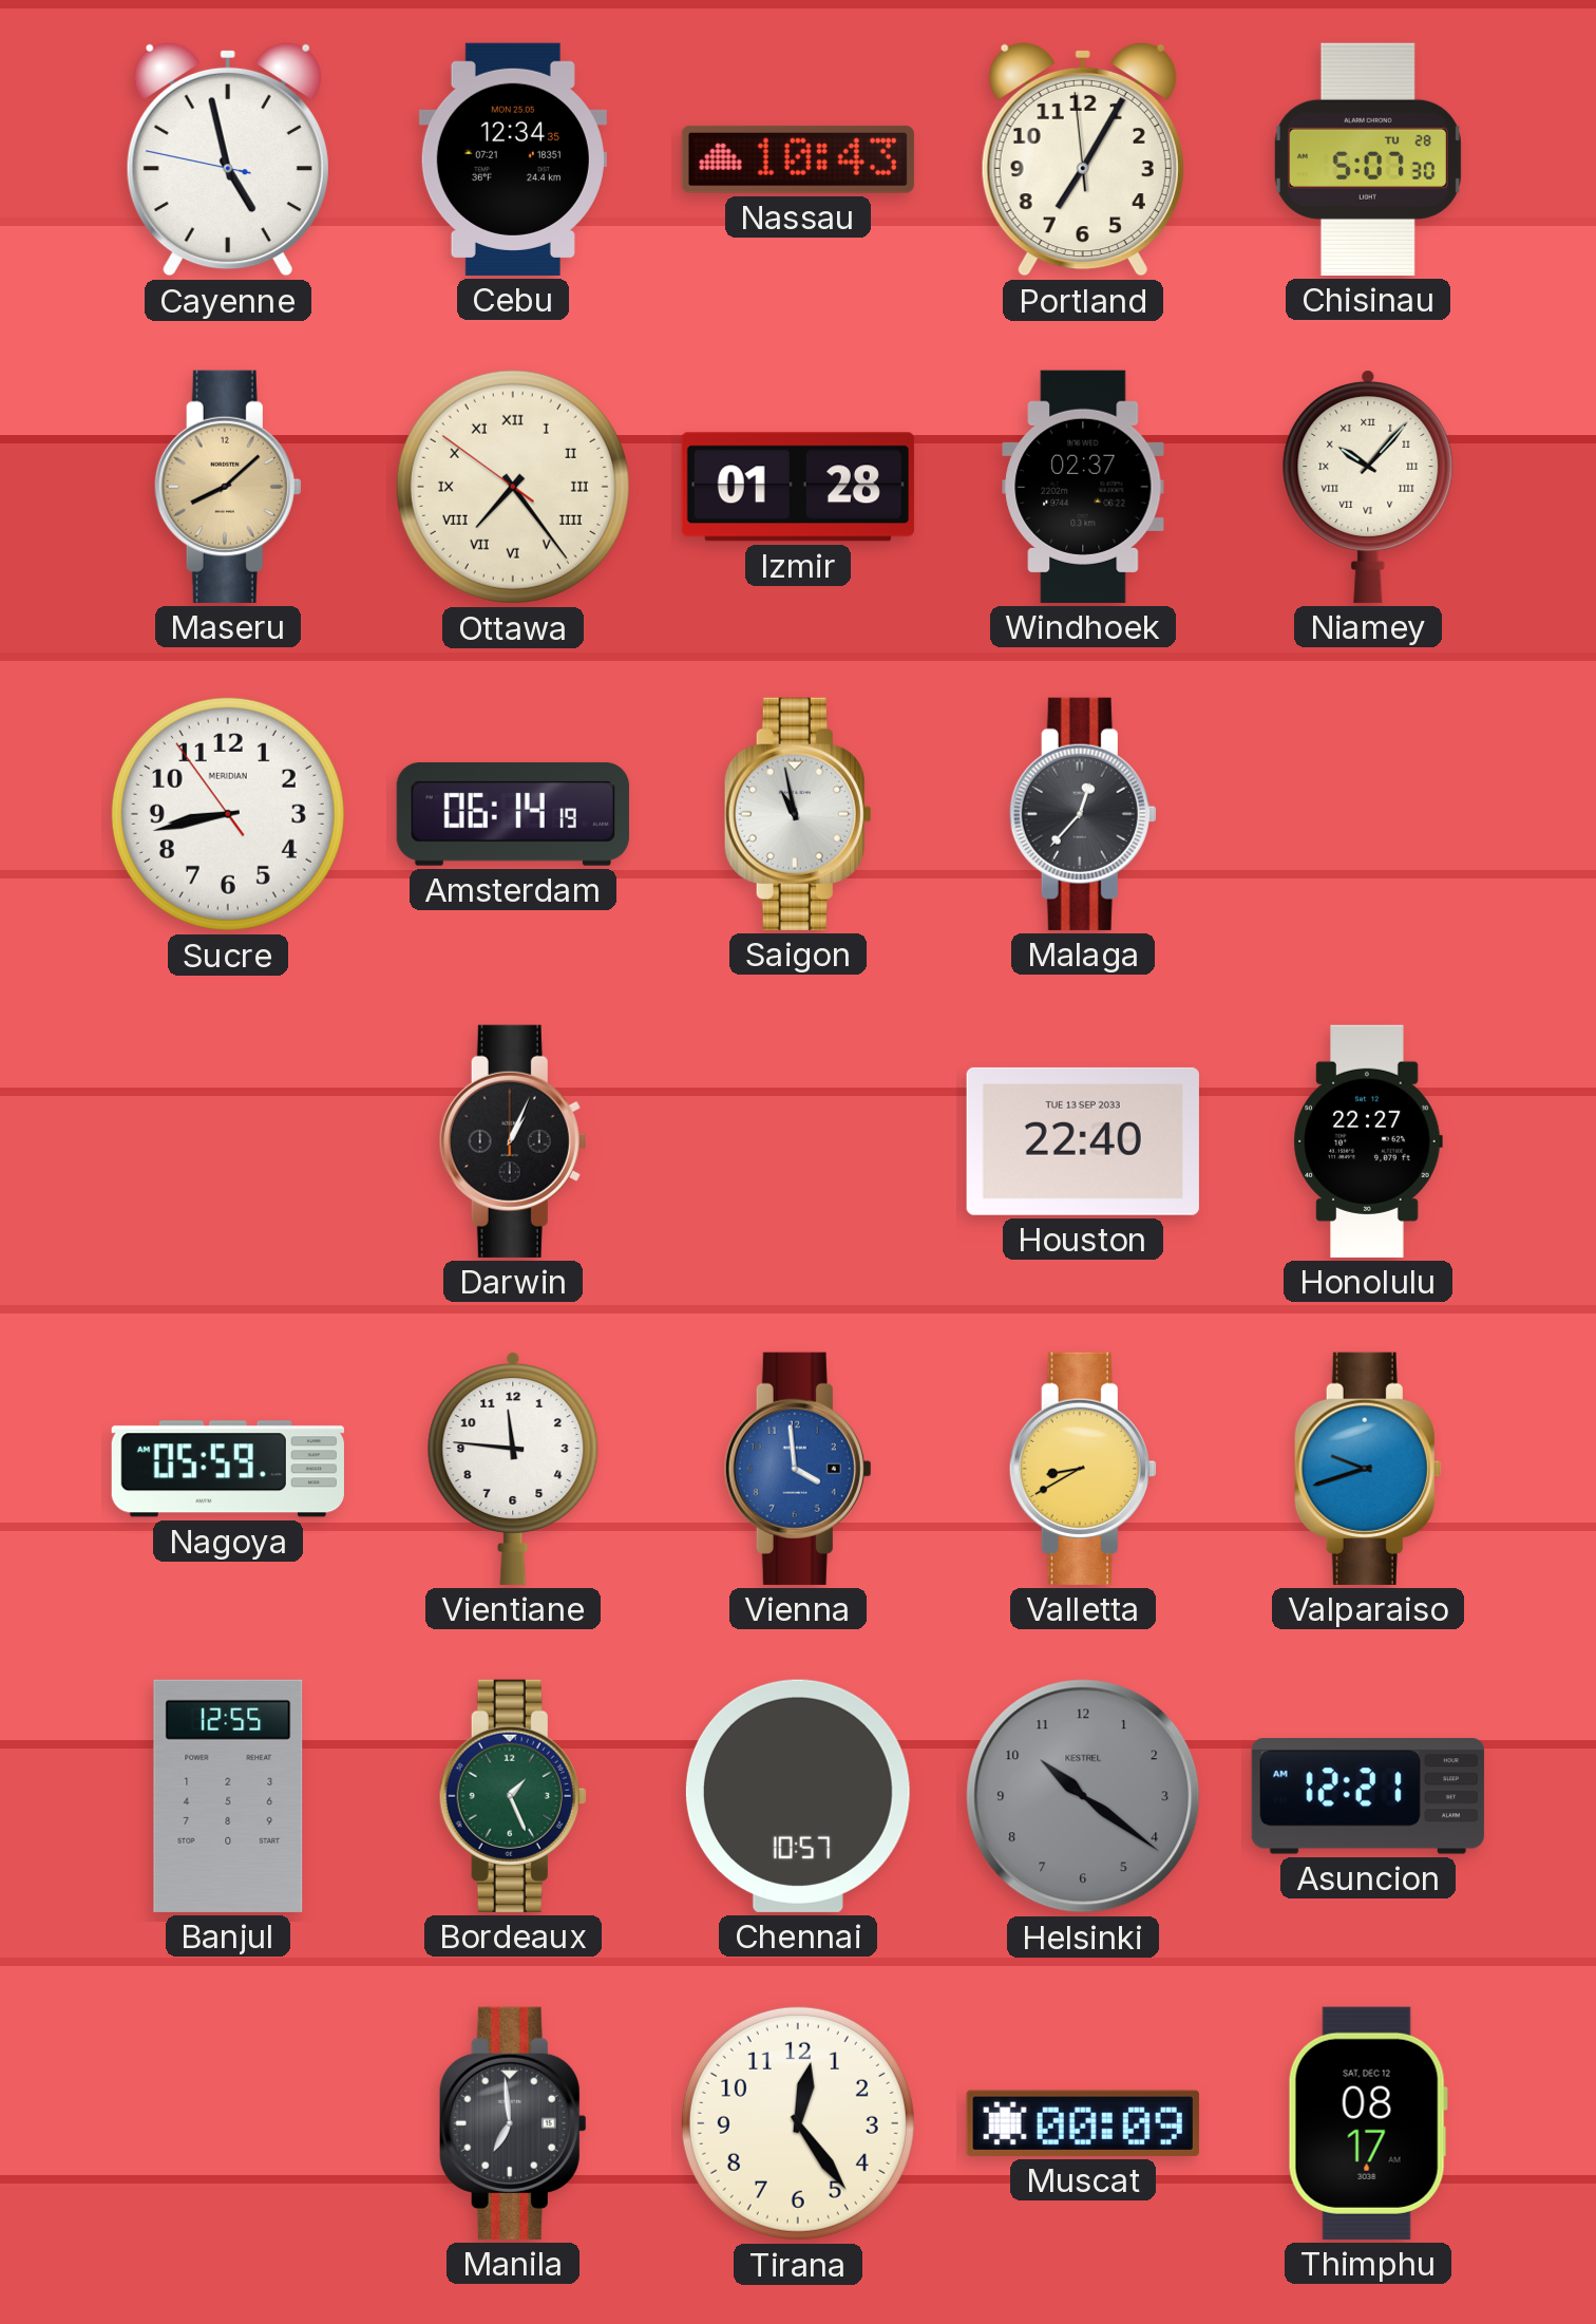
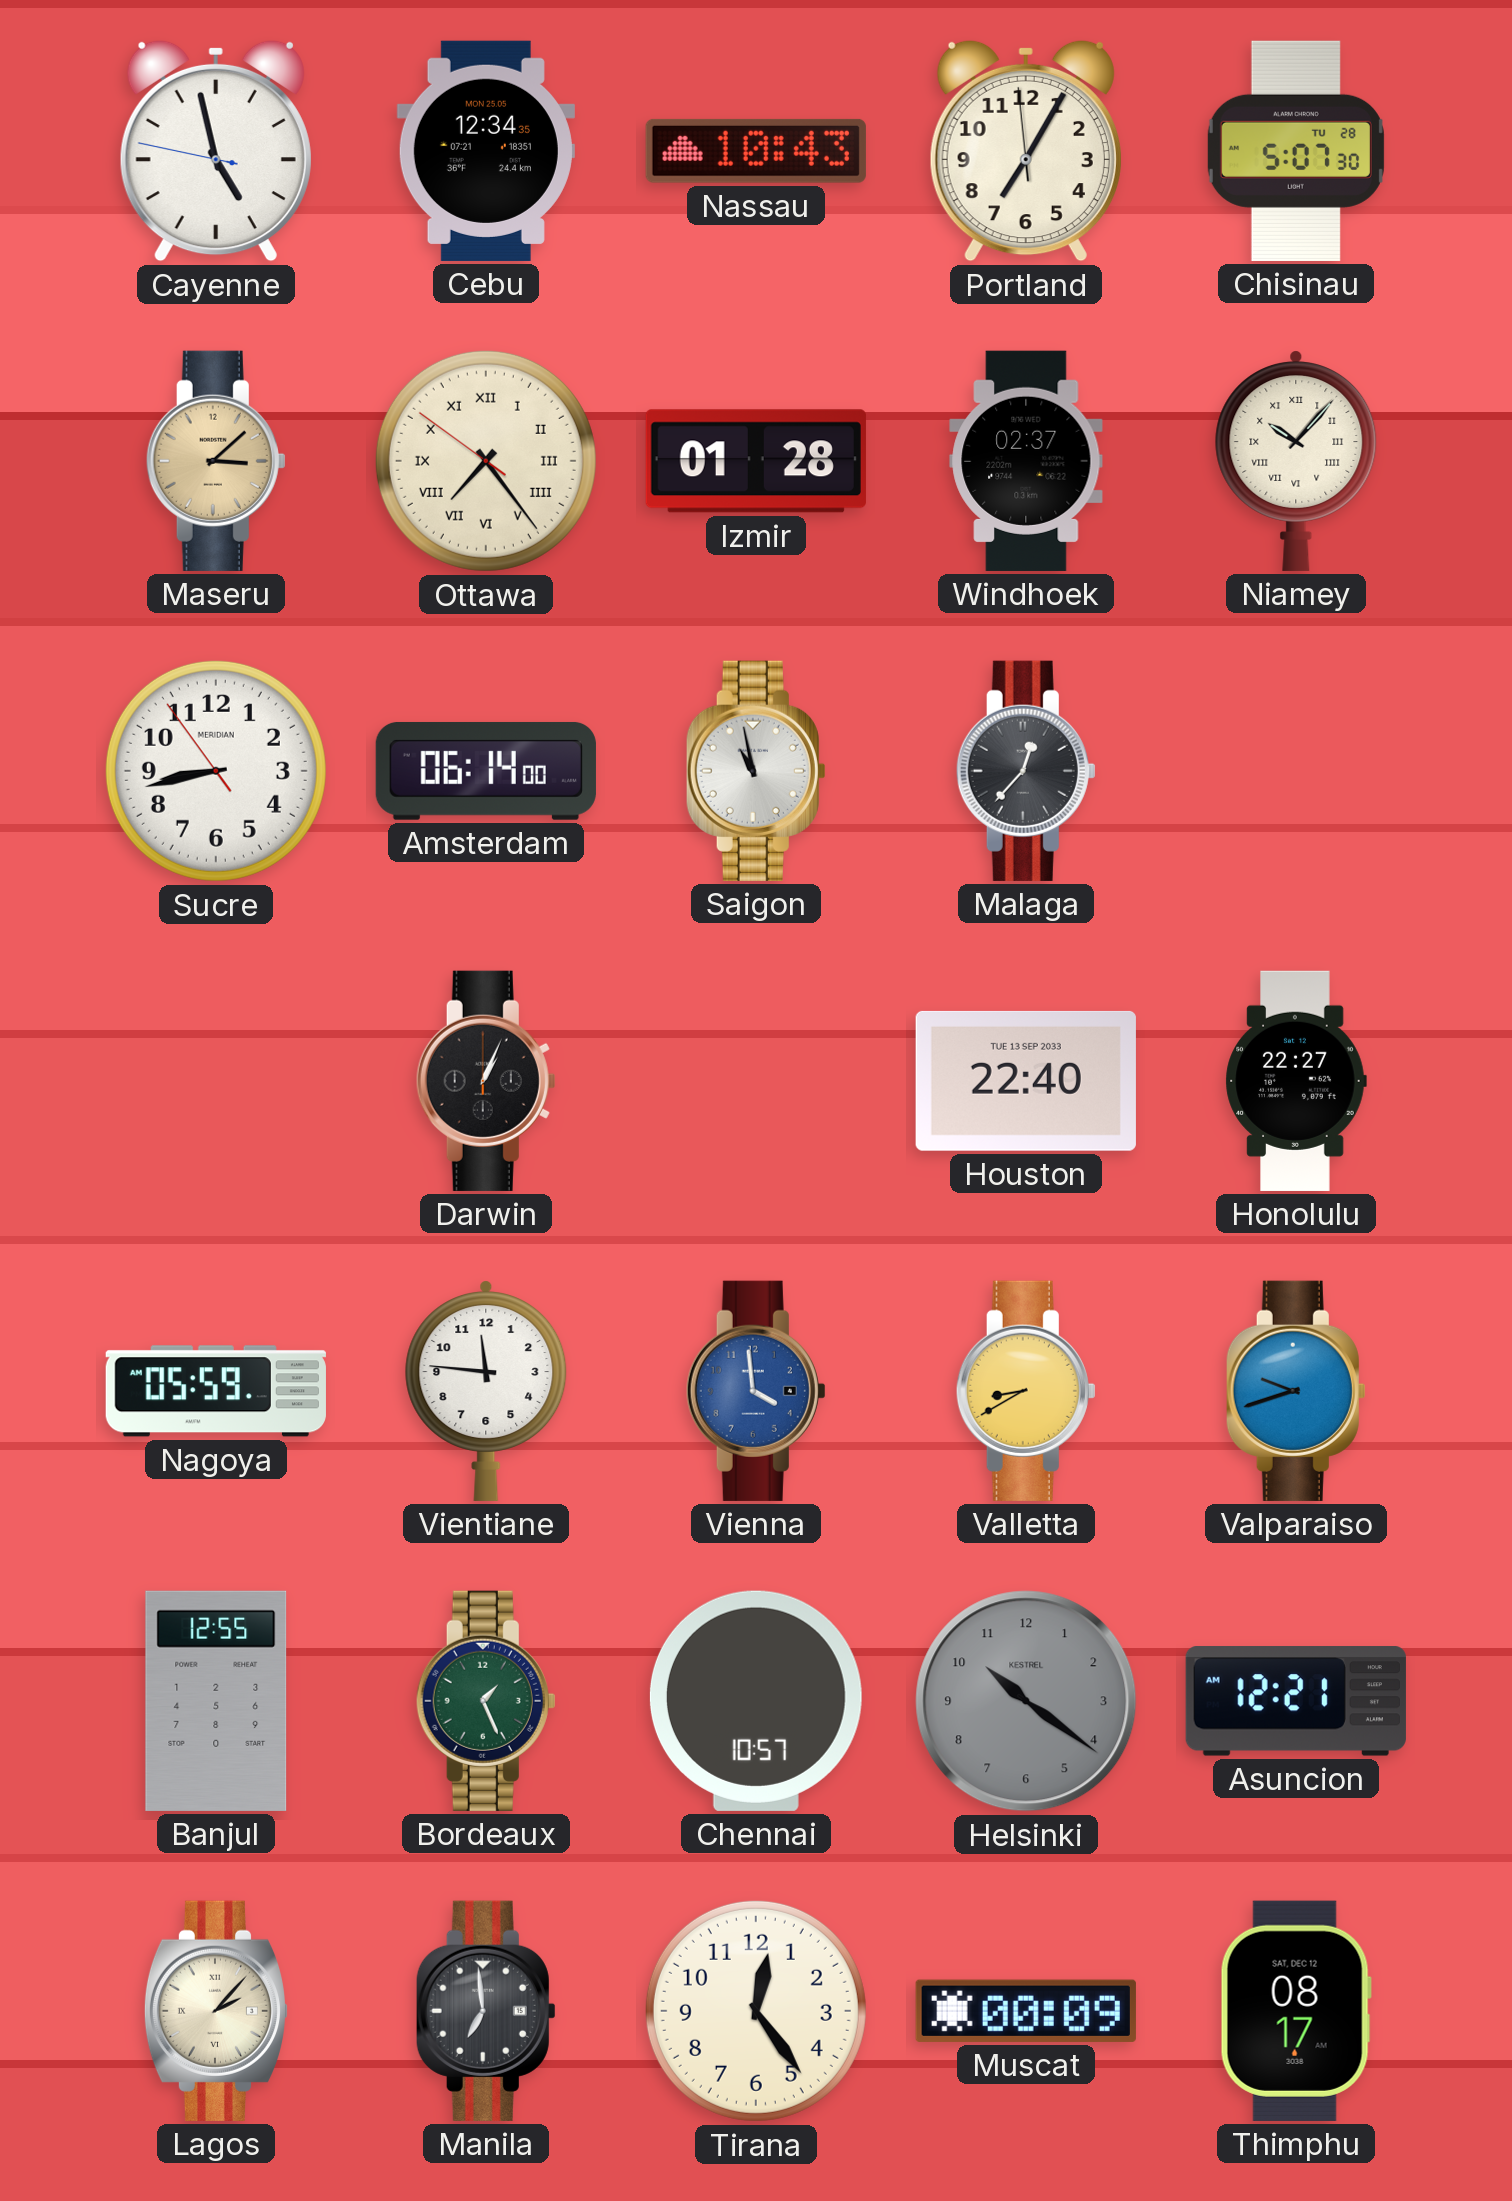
Maseru: 8:08 -> 3:08 (216, 461)
Amsterdam: 06:14:19 -> 06:14:00 (486, 771)
Lagos: none -> 2:07 (215, 2011)
